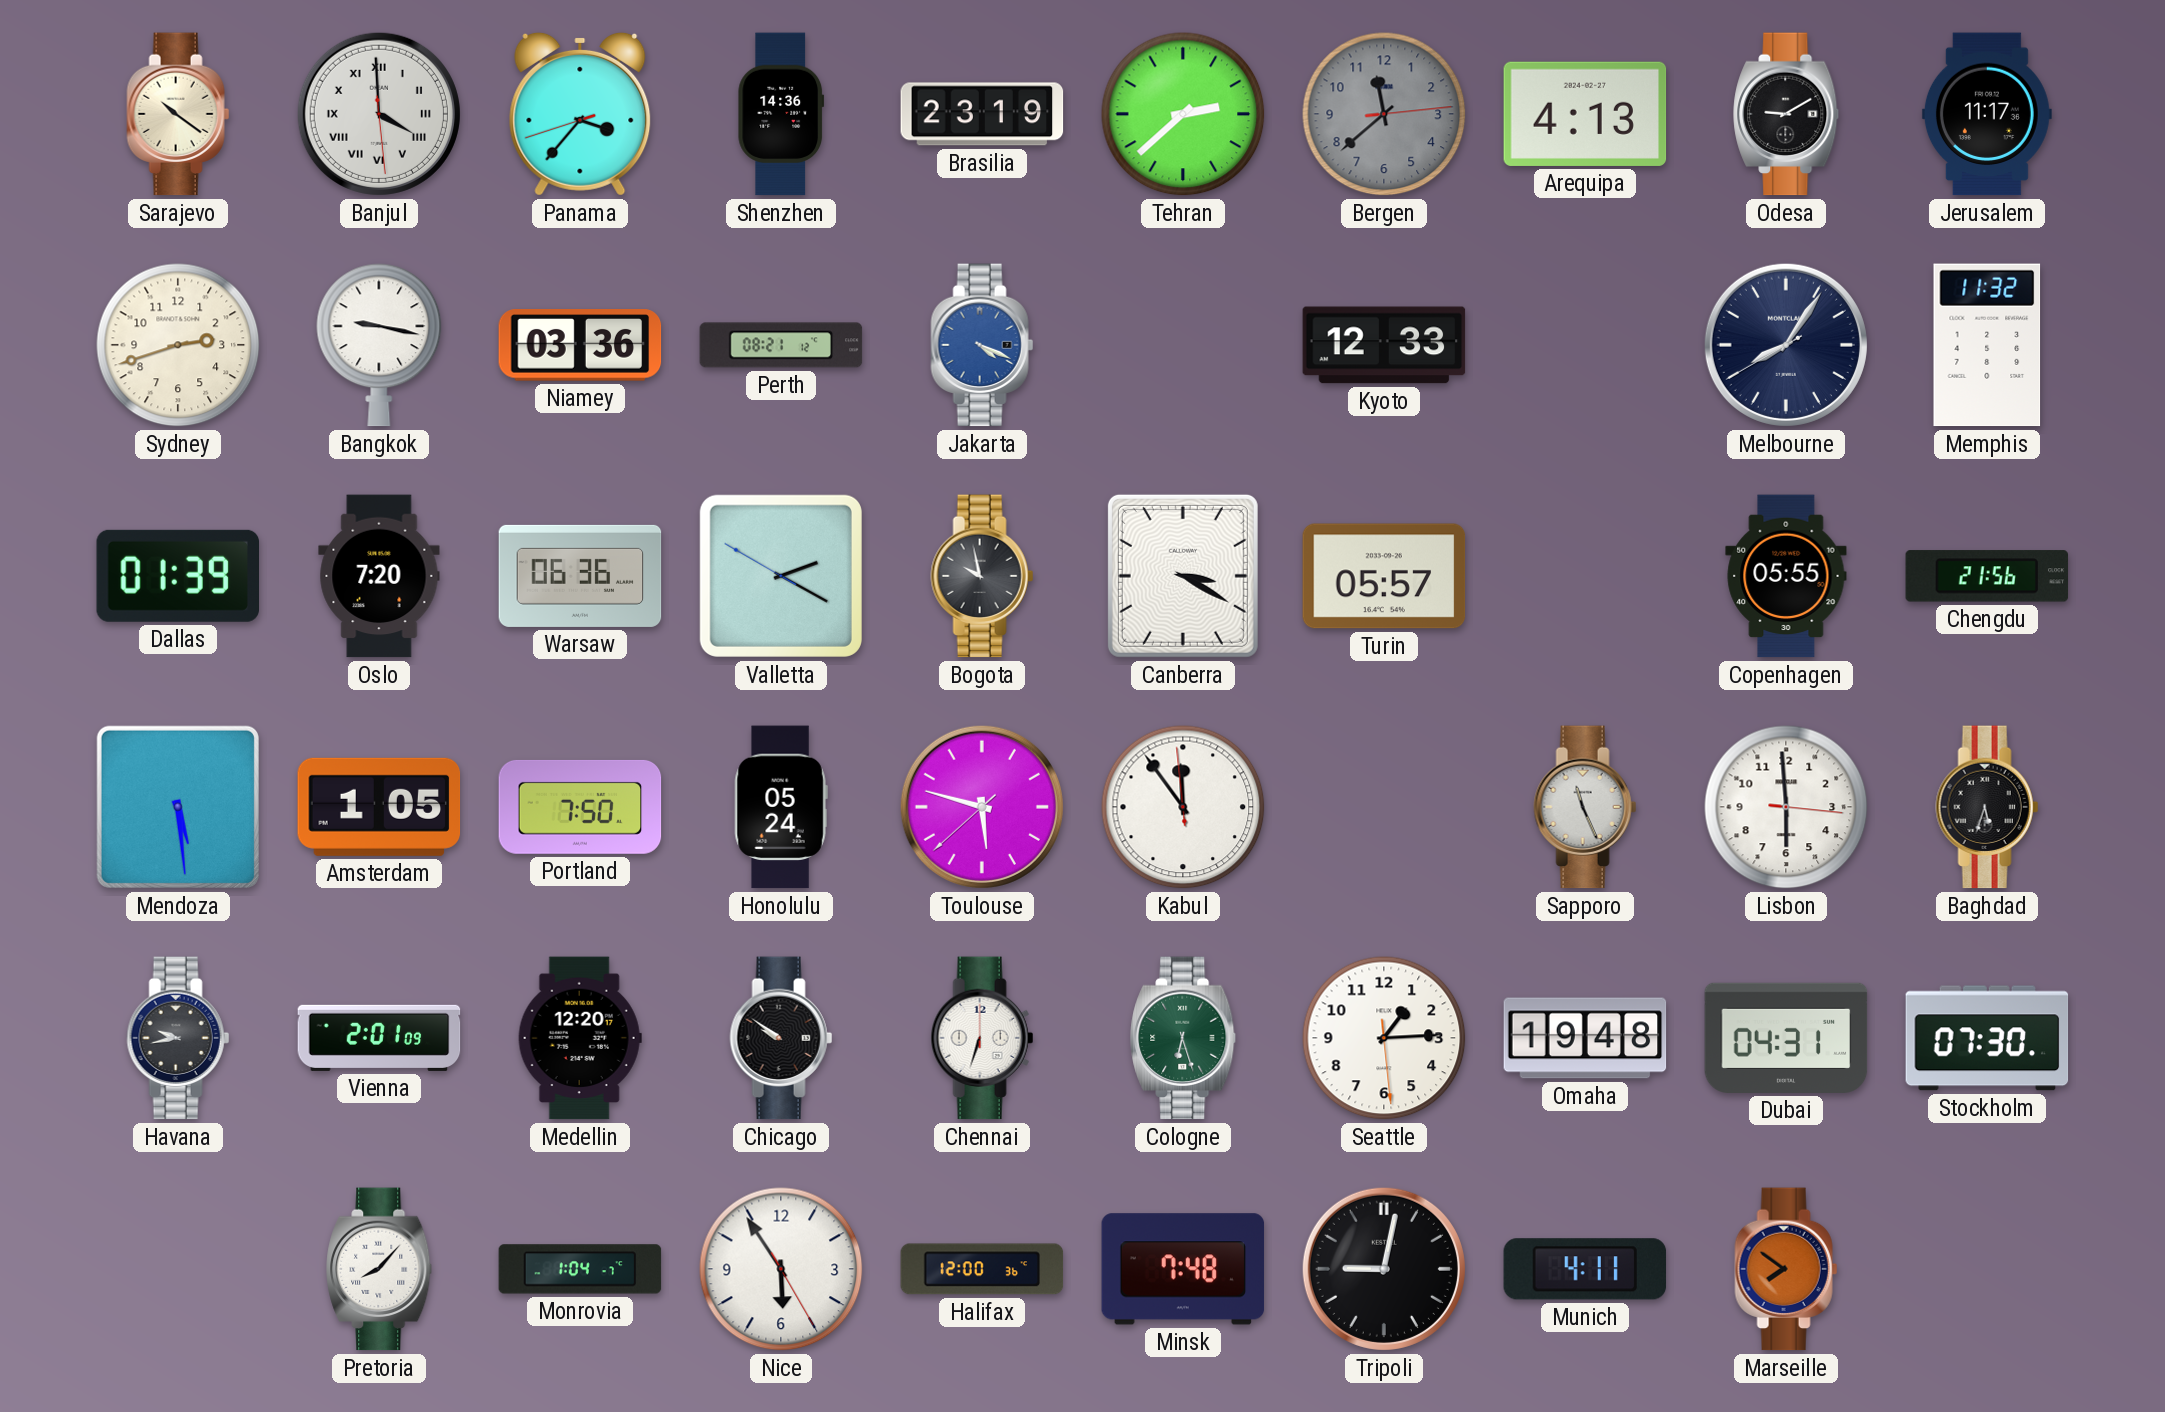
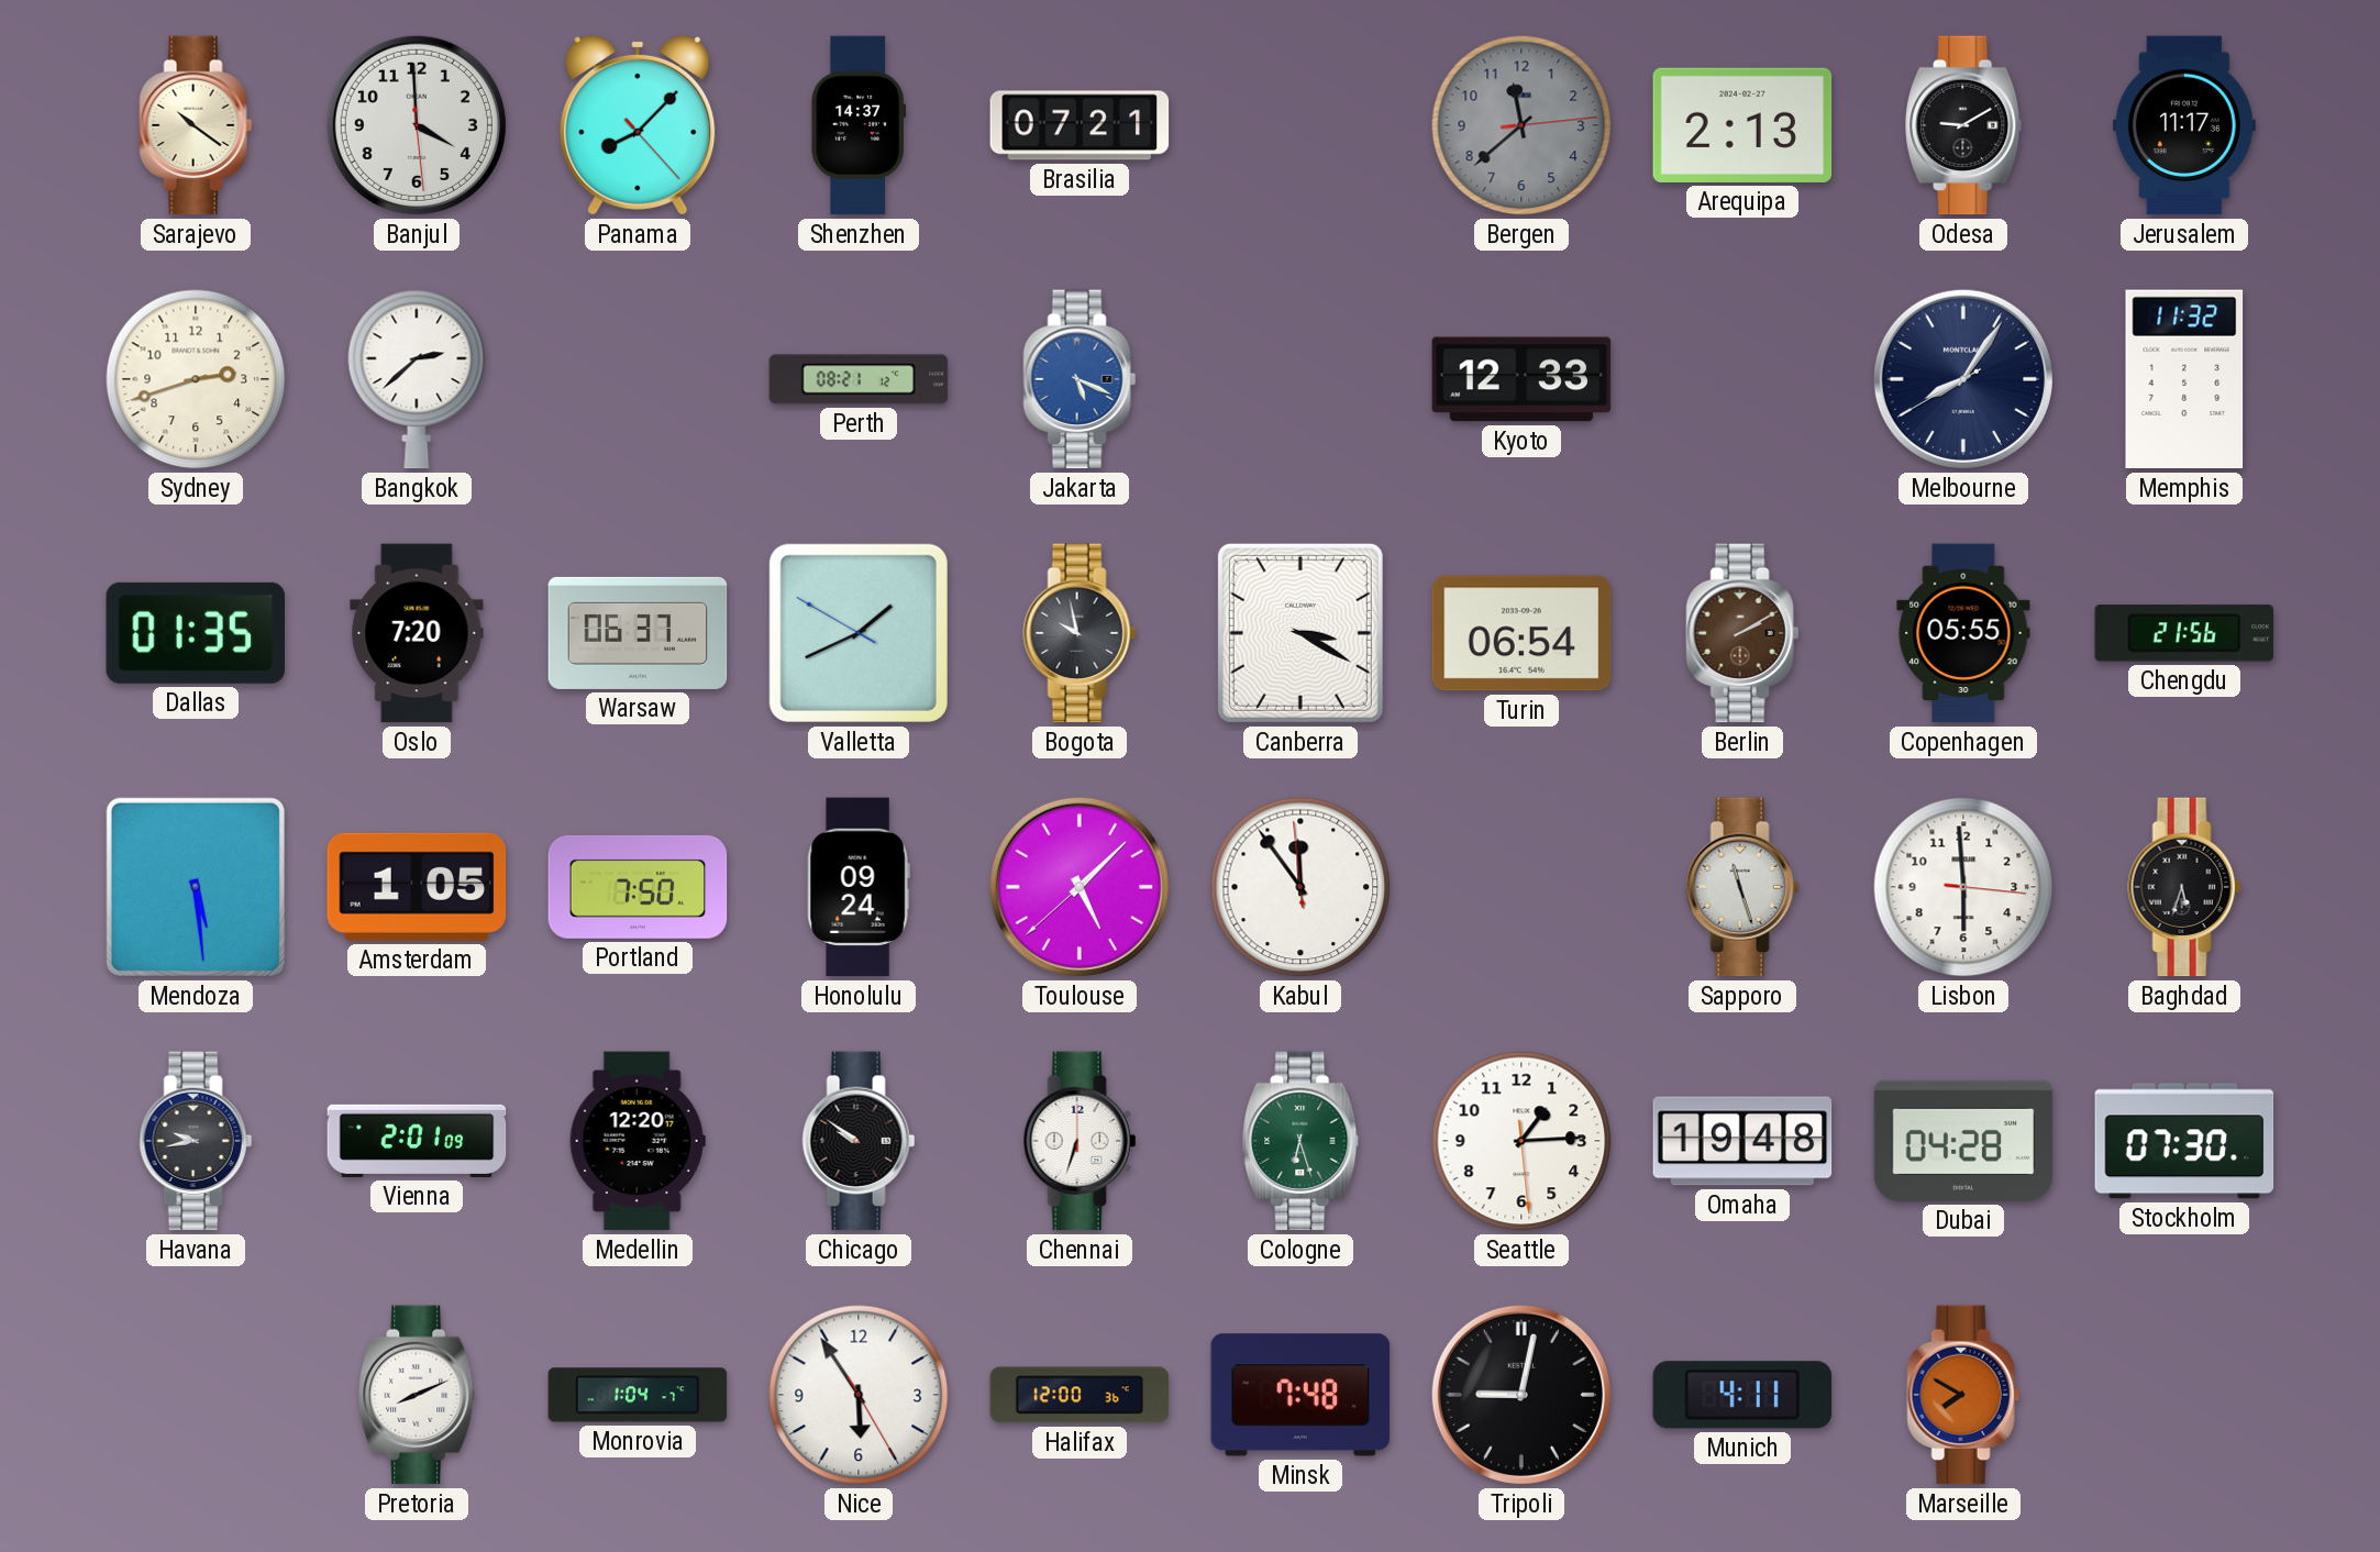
Banjul numerals: Roman -> Arabic (417, 125)
Panama: 3:36 -> 8:07 (638, 125)
Shenzhen: 14:36 -> 14:37 (859, 125)
Brasilia: 23:19 -> 07:21 (1080, 125)
Tehran: 2:38 -> none (1183, 114)
Arequipa: 4:13 -> 2:13 (1742, 125)
Bangkok: 9:17 -> 2:38 (417, 379)
Niamey: 03:36 -> none (580, 345)
Jakarta: 4:19 -> 5:19 (1080, 379)
Dallas: 01:39 -> 01:35 (195, 633)
Warsaw: 06:36 -> 06:37 (638, 633)
Valletta: 2:19 -> 1:40 (859, 633)
Turin: 05:57 -> 06:54 (1521, 633)
Berlin: none -> 2:10 (1742, 633)
Honolulu: 05:24 -> 09:24 (859, 887)
Toulouse: 5:47 -> 5:07 (1080, 887)
Sapporo: 11:26 -> 11:27 (1742, 887)
Dubai: 04:31 -> 04:28 (1963, 1141)
Pretoria: 8:07 -> 8:11 (418, 1395)
Marseille: 7:51 -> 7:50 (1963, 1395)
